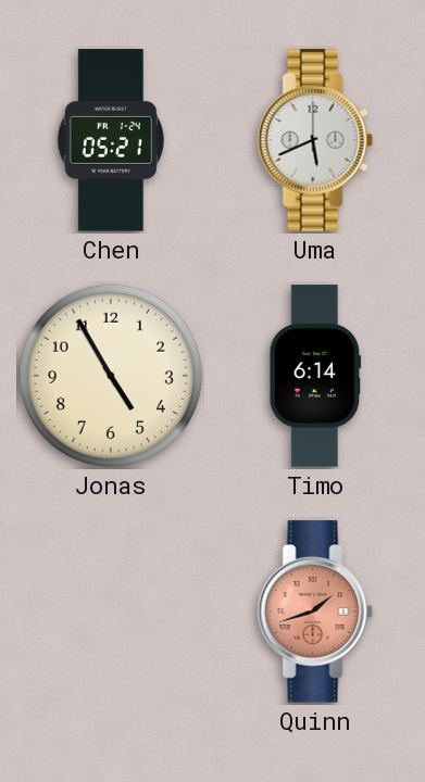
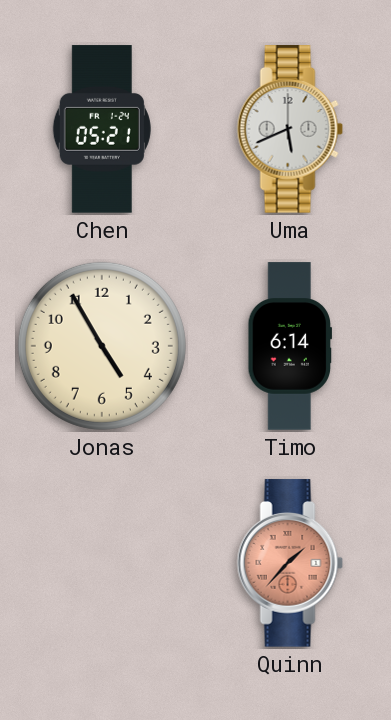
Quinn: 1:42 -> 1:37 (290, 563)
